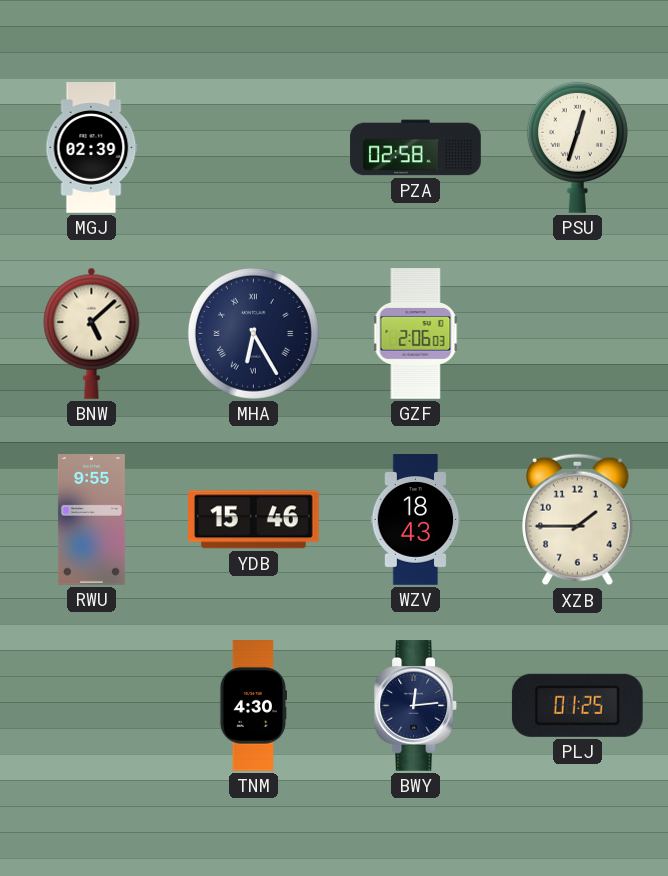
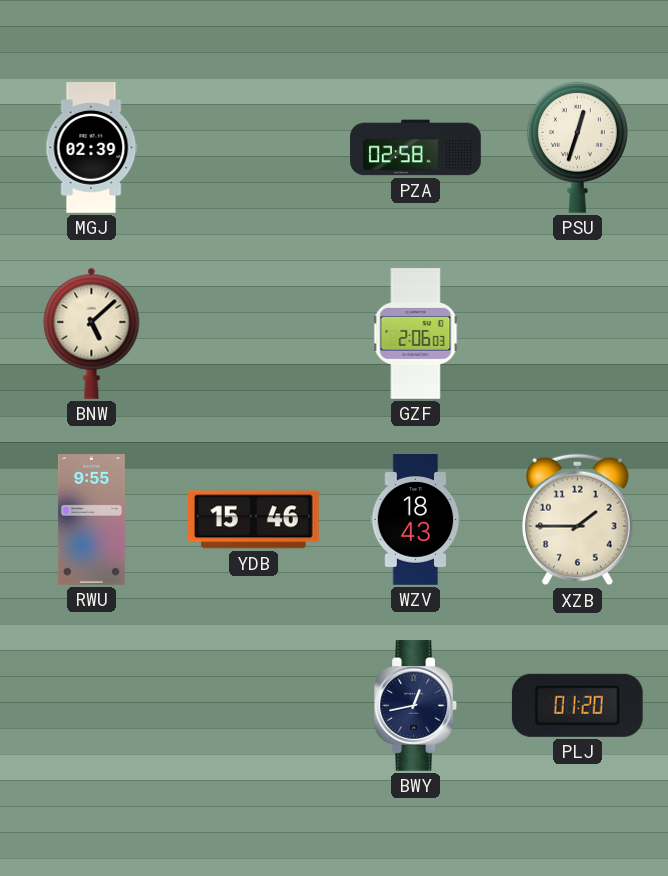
MHA: 6:25 -> none (253, 333)
TNM: 4:30 -> none (253, 706)
BWY: 12:14 -> 12:43 (415, 706)
PLJ: 01:25 -> 01:20 (577, 705)
